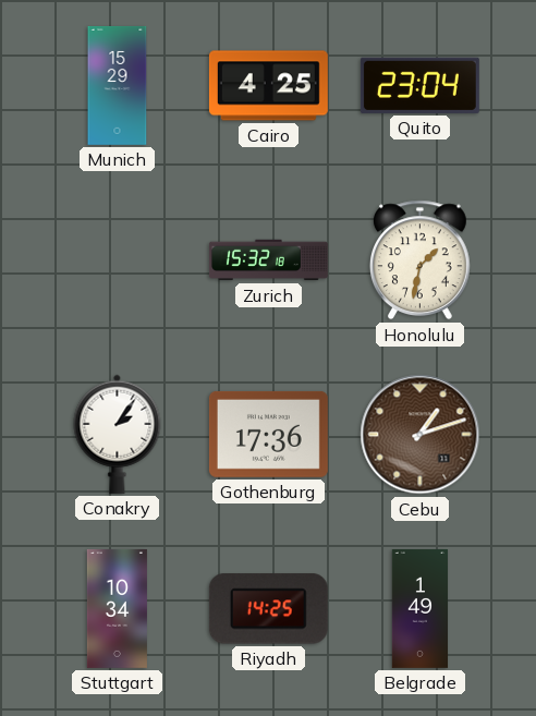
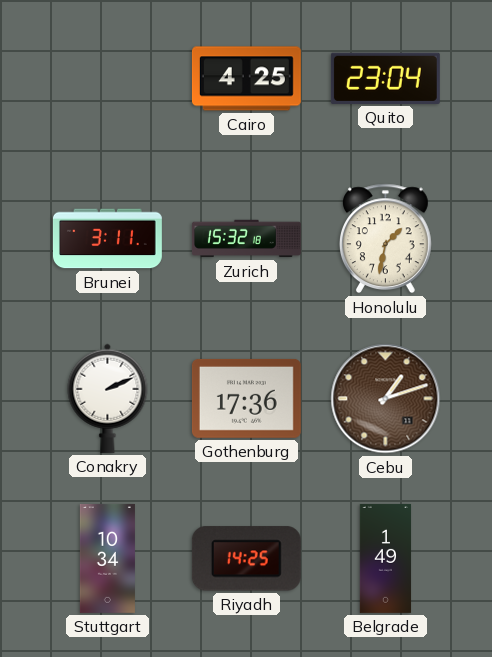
Munich: 15:29 -> none (118, 85)
Brunei: none -> 3:11 (107, 239)
Conakry: 2:06 -> 2:11 (108, 398)
